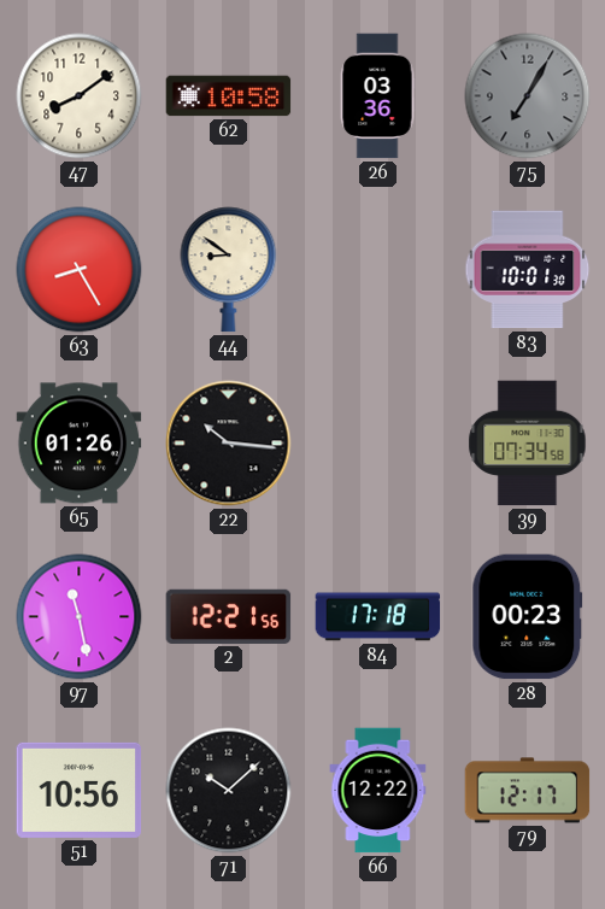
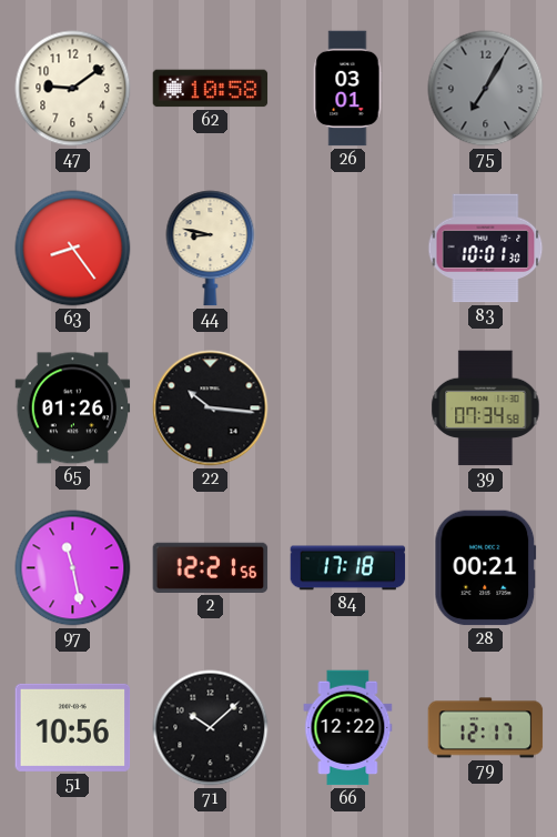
47: 8:09 -> 9:09 (73, 89)
26: 03:36 -> 03:01 (347, 89)
63: 8:25 -> 8:24 (73, 249)
44: 8:51 -> 8:47 (211, 249)
28: 00:23 -> 00:21 (486, 568)
